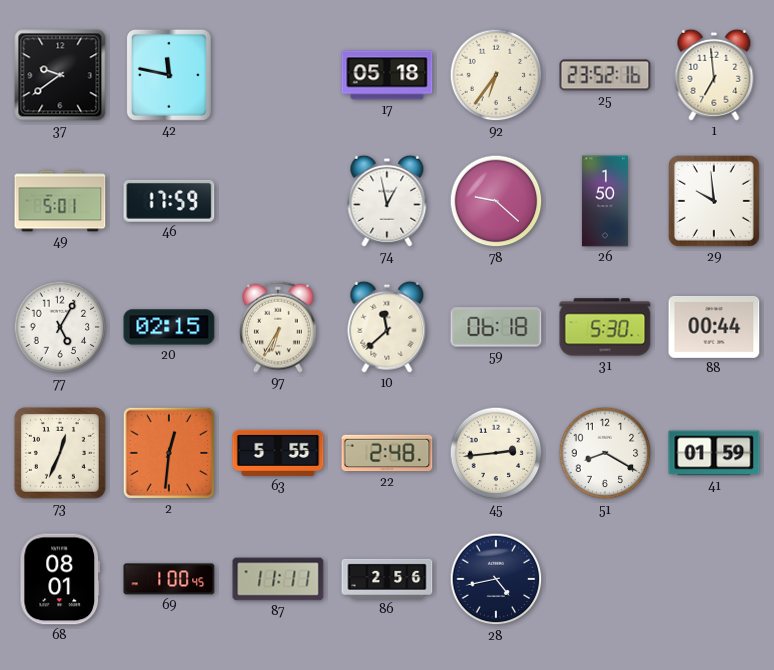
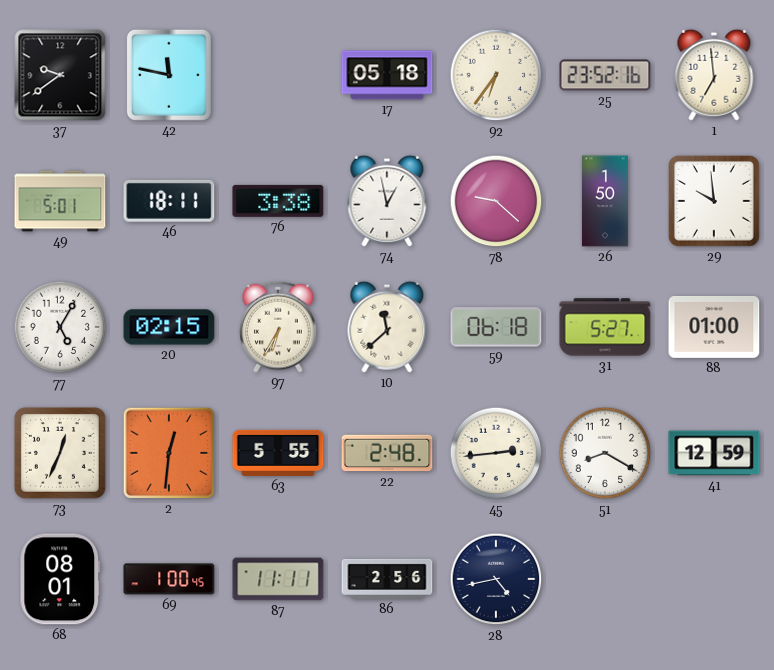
46: 17:59 -> 18:11 (169, 201)
76: none -> 3:38 (278, 201)
31: 5:30 -> 5:27 (605, 327)
88: 00:44 -> 01:00 (714, 327)
41: 01:59 -> 12:59 (714, 453)
